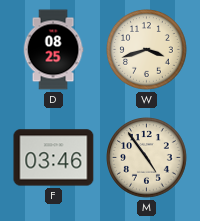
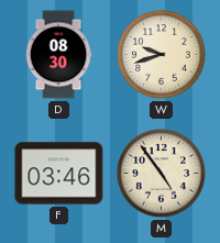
D: 08:25 -> 08:30 (58, 55)
W: 3:42 -> 9:42 (162, 55)
